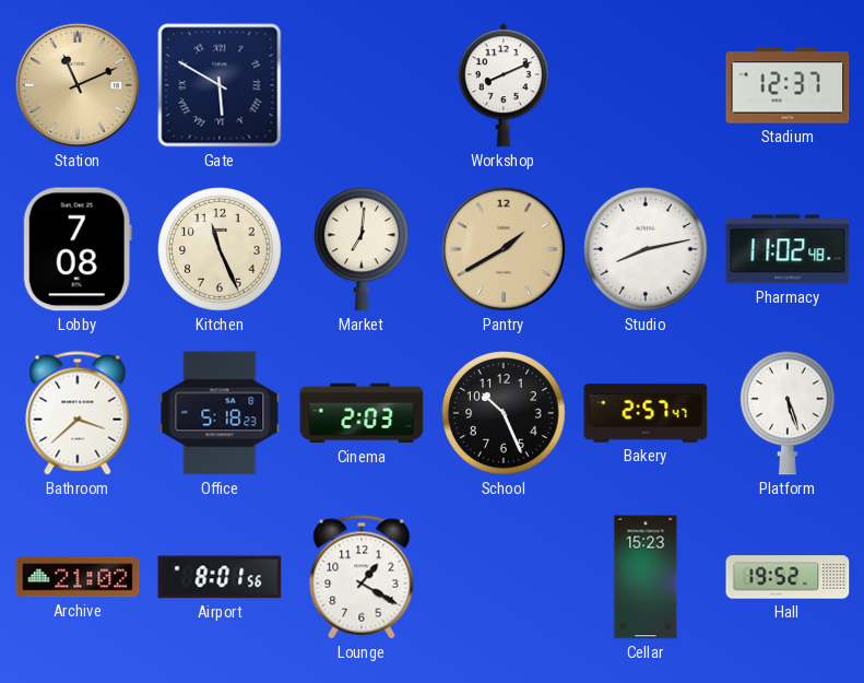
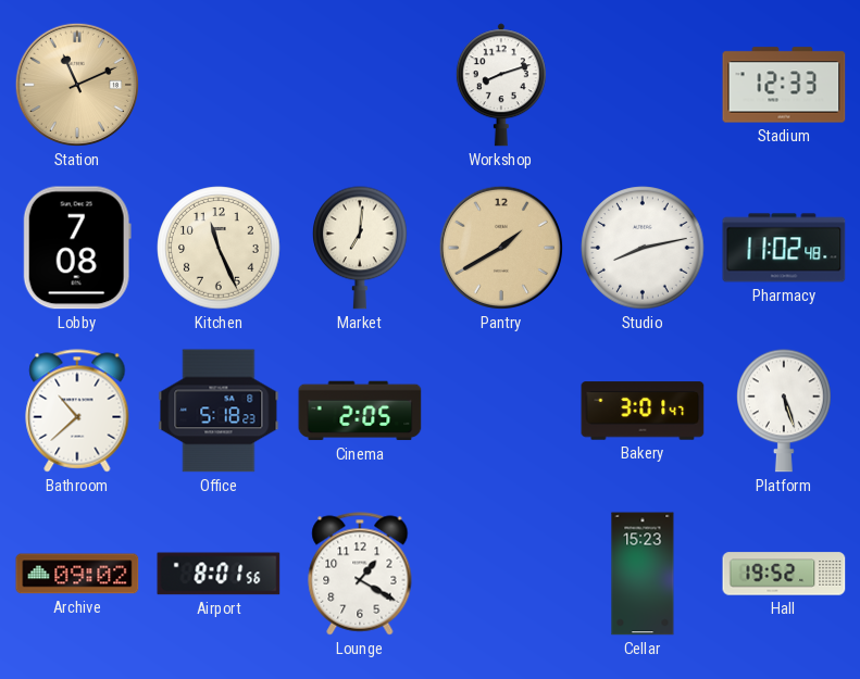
Gate: 5:50 -> none (220, 85)
Workshop: 8:11 -> 8:12 (501, 85)
Stadium: 12:37 -> 12:33 (784, 85)
Bathroom: 3:38 -> 10:38 (77, 411)
Cinema: 2:03 -> 2:05 (360, 411)
School: 10:26 -> none (504, 413)
Bakery: 2:57 -> 3:01 (643, 411)
Archive: 21:02 -> 09:02 (77, 574)
